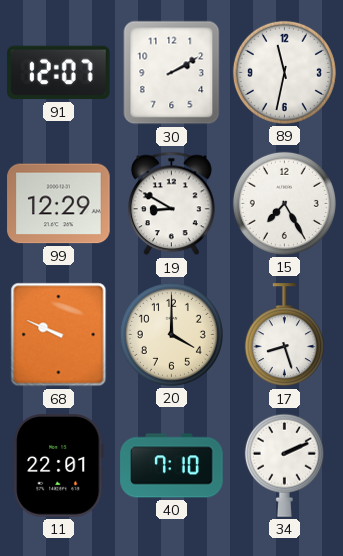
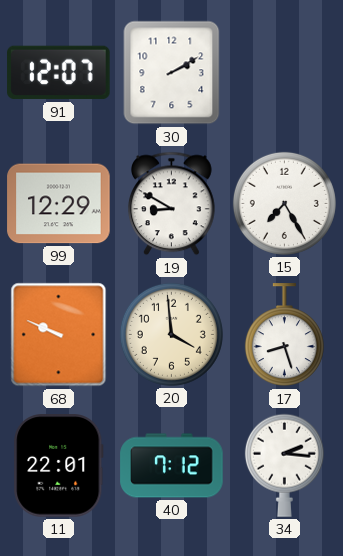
89: 11:32 -> none (284, 72)
20: 4:00 -> 3:59 (171, 334)
40: 7:10 -> 7:12 (172, 466)
34: 2:11 -> 2:16 (284, 465)
